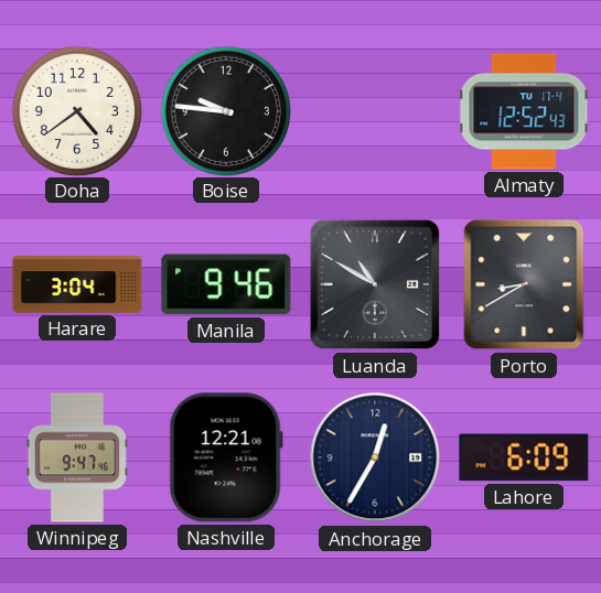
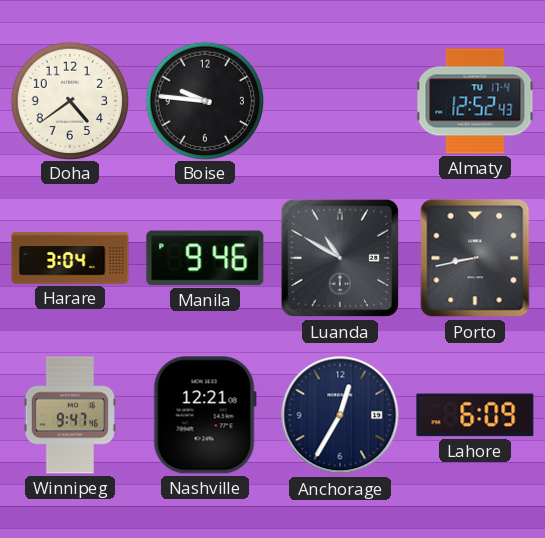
Porto: 8:40 -> 8:43 (475, 258)
